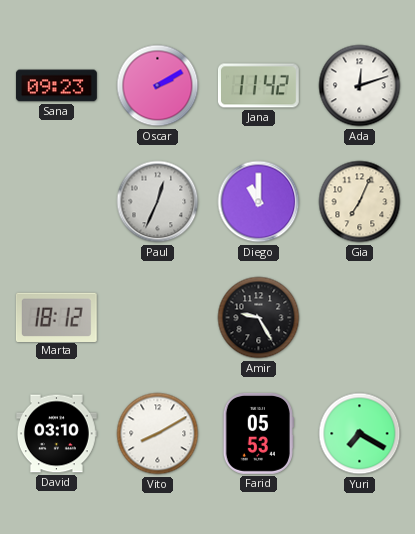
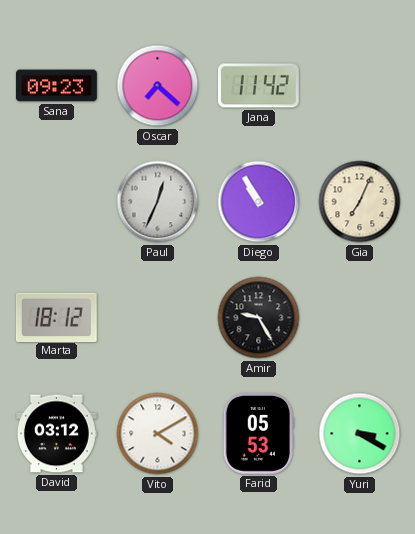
Oscar: 2:10 -> 7:22 (158, 86)
Ada: 12:12 -> none (360, 86)
Diego: 11:00 -> 10:55 (259, 202)
David: 03:10 -> 03:12 (56, 434)
Vito: 8:10 -> 4:10 (158, 434)
Yuri: 7:20 -> 3:20 (360, 434)
